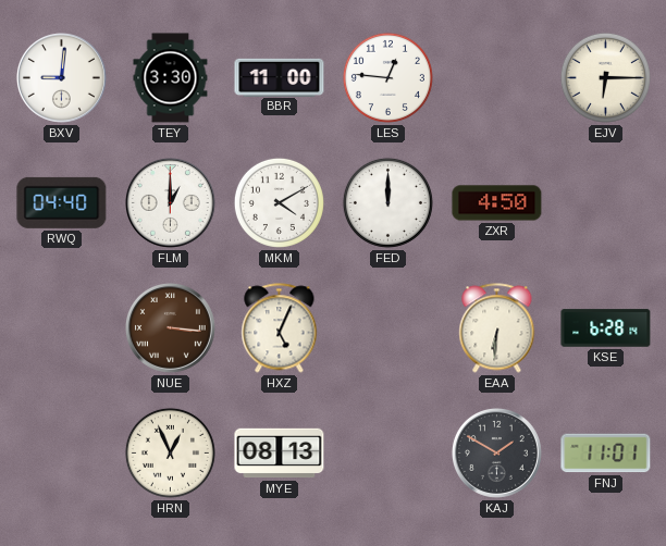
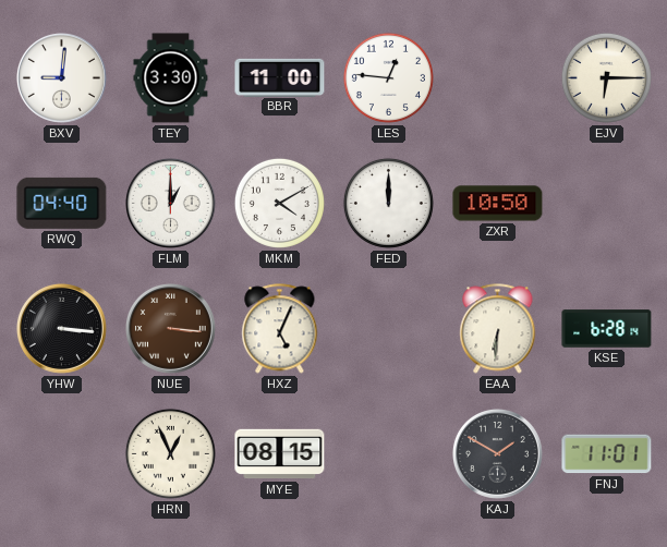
ZXR: 4:50 -> 10:50 (498, 204)
YHW: none -> 3:16 (61, 328)
MYE: 08:13 -> 08:15 (280, 454)
